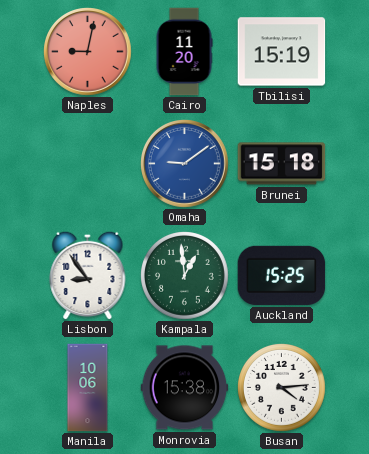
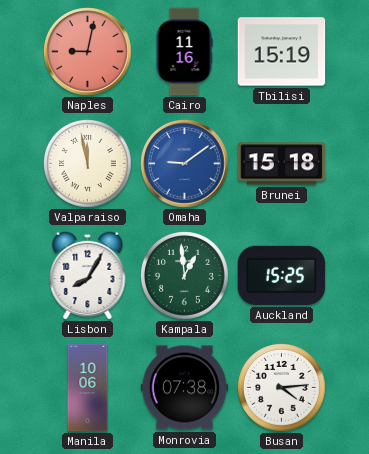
Cairo: 11:20 -> 11:16 (184, 52)
Valparaiso: none -> 11:58 (88, 164)
Lisbon: 8:54 -> 8:05 (88, 275)
Monrovia: 15:38 -> 07:38 (185, 388)
